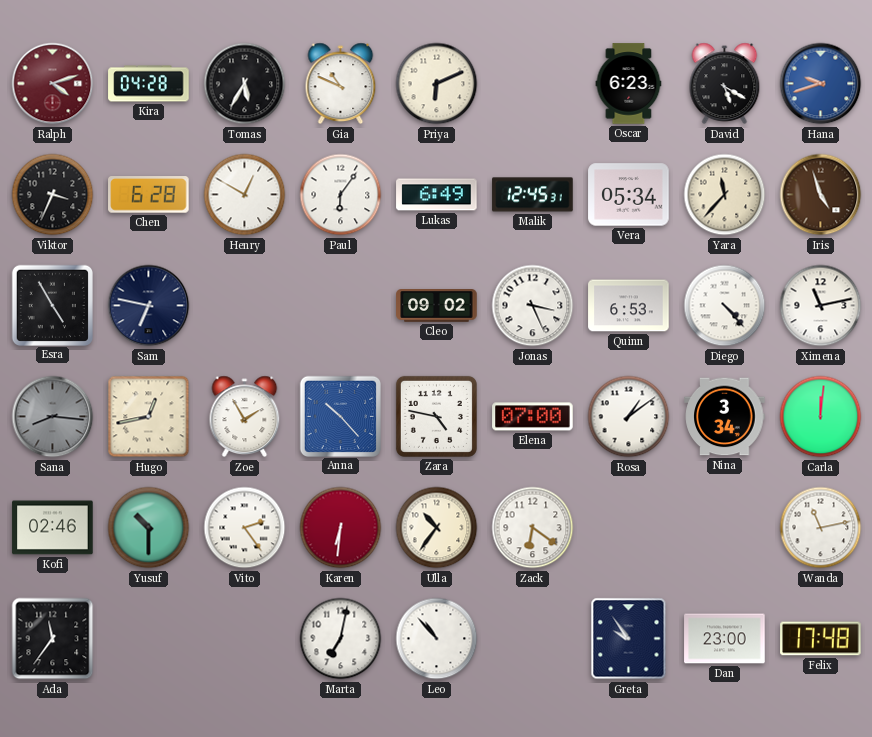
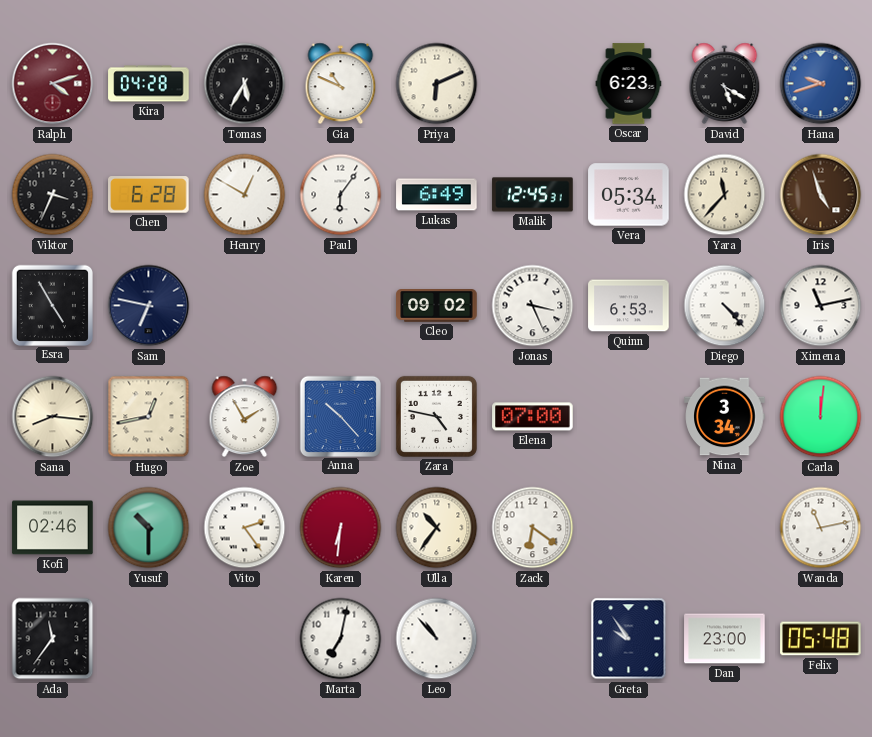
Sana dial: grey -> cream (53, 417)
Rosa: 1:09 -> none (629, 417)
Felix: 17:48 -> 05:48 (821, 639)
